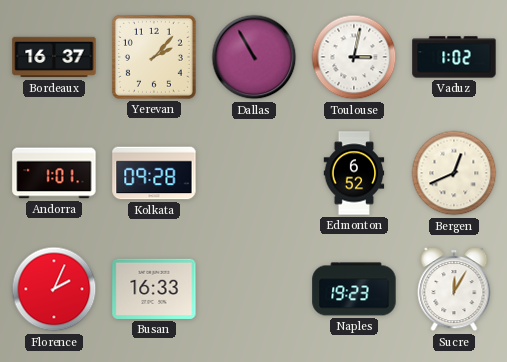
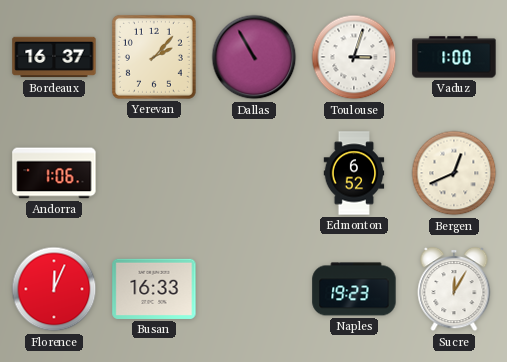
Toulouse: 3:02 -> 3:03 (354, 57)
Vaduz: 1:02 -> 1:00 (454, 57)
Andorra: 1:01 -> 1:06 (54, 173)
Kolkata: 09:28 -> none (154, 173)
Florence: 2:04 -> 12:04 (54, 289)
